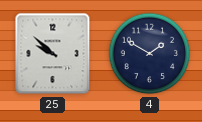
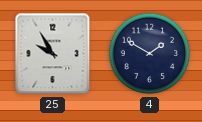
25: 9:52 -> 9:55 (53, 54)
